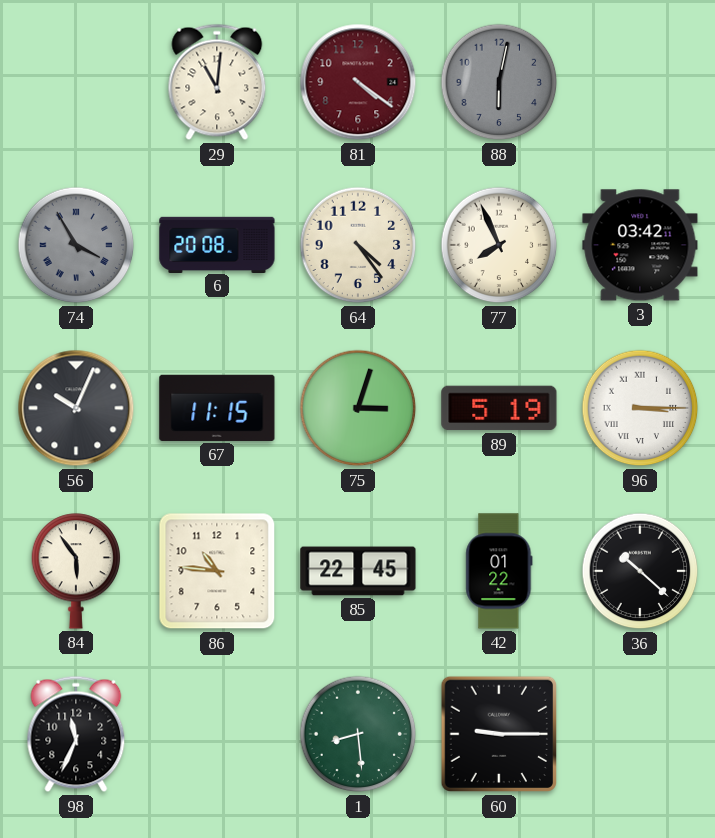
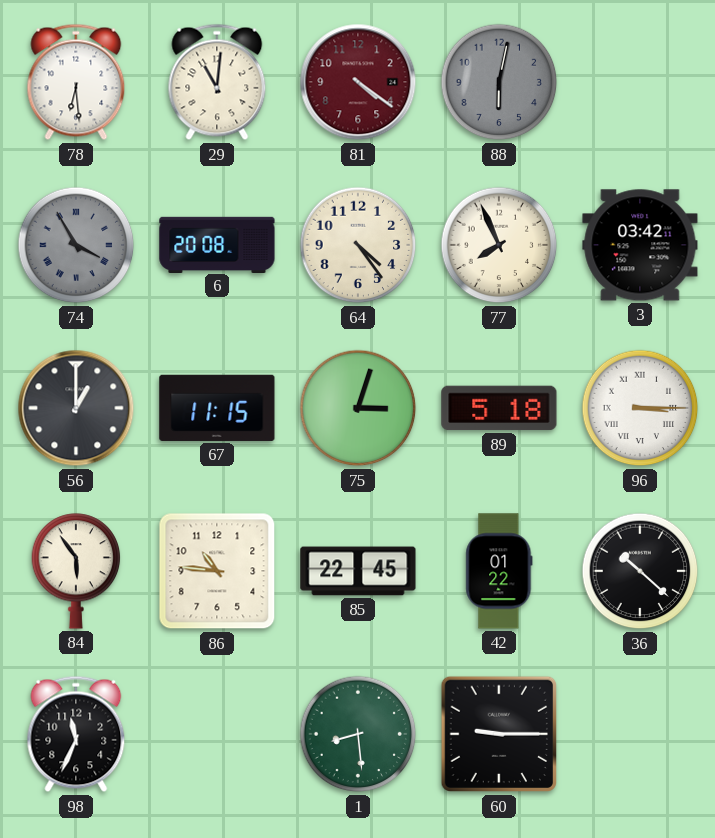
78: none -> 6:29 (76, 82)
56: 10:04 -> 1:00 (76, 408)
89: 5:19 -> 5:18 (499, 408)
